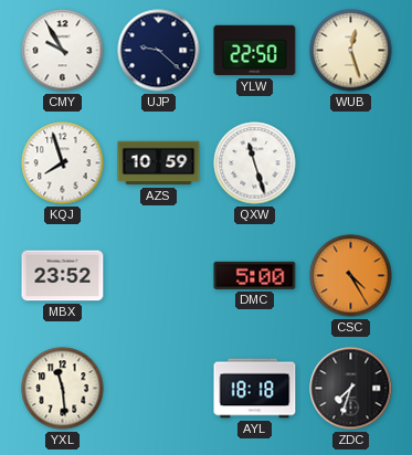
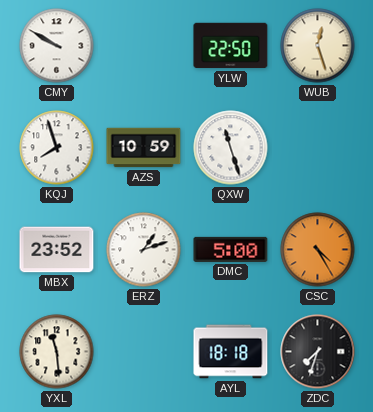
CMY: 9:55 -> 9:50 (57, 46)
UJP: 9:22 -> none (159, 51)
ERZ: none -> 1:12 (144, 250)
